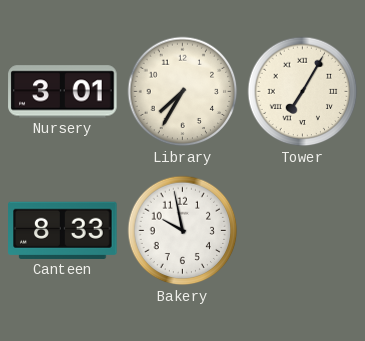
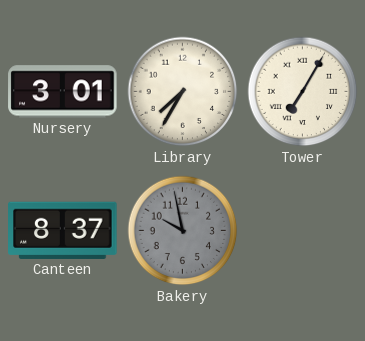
Canteen: 8:33 -> 8:37 (63, 230)
Bakery dial: white -> grey (183, 231)
